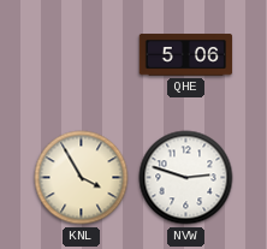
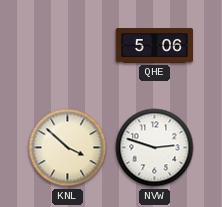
KNL: 3:55 -> 3:52 (68, 148)
